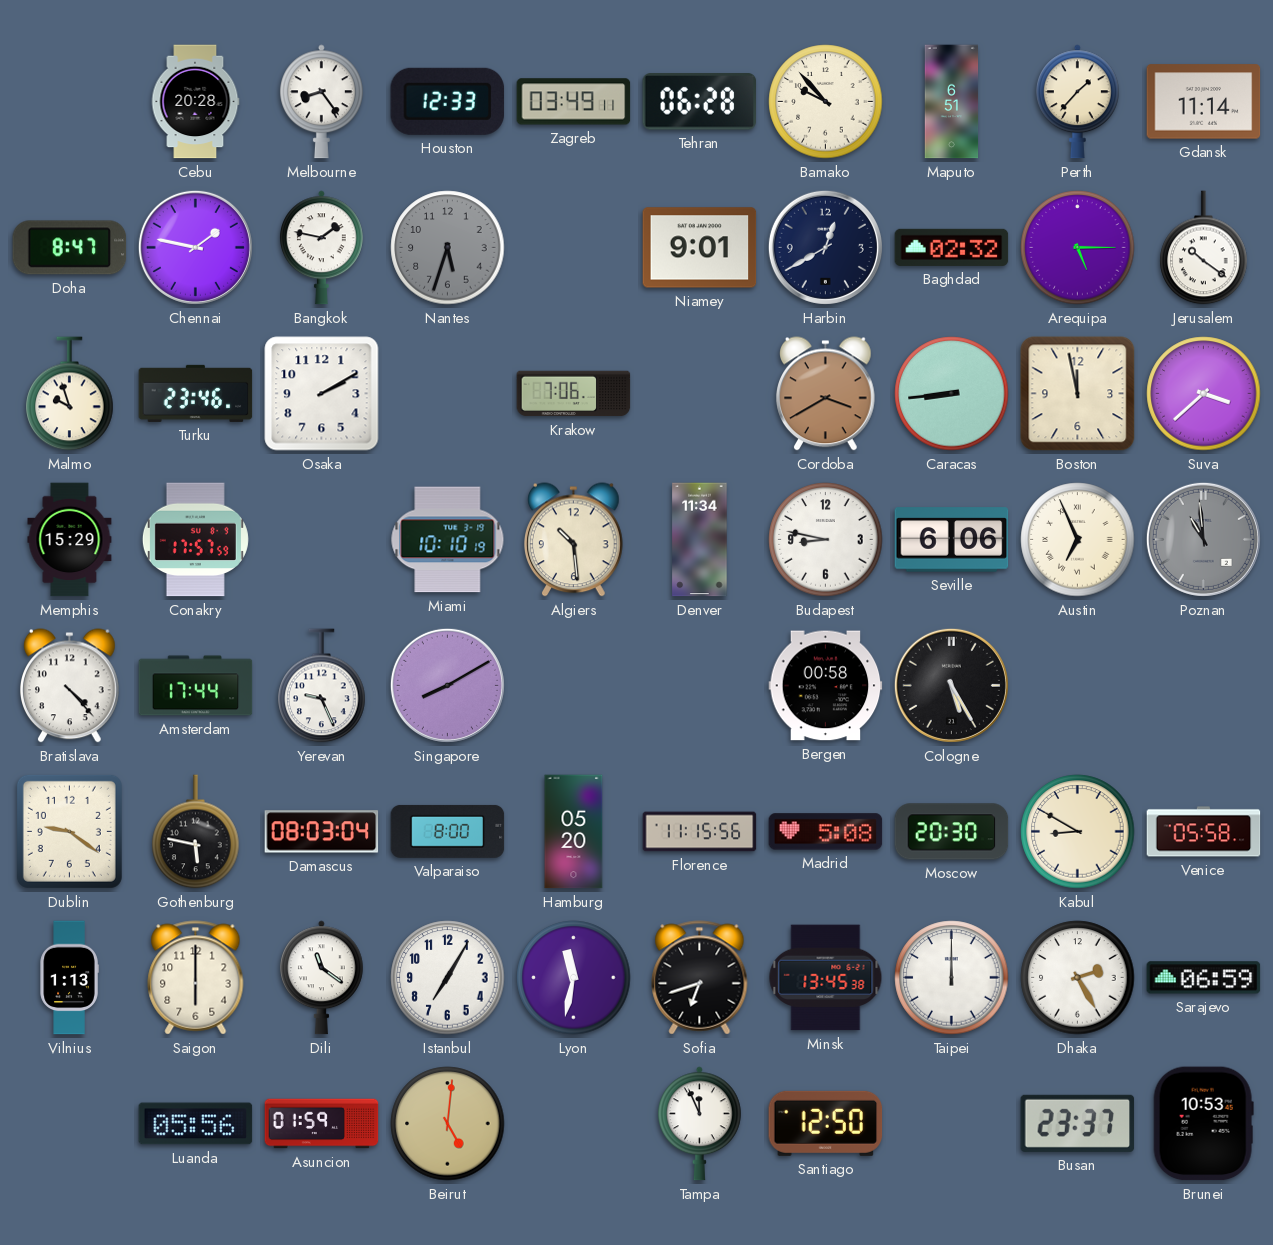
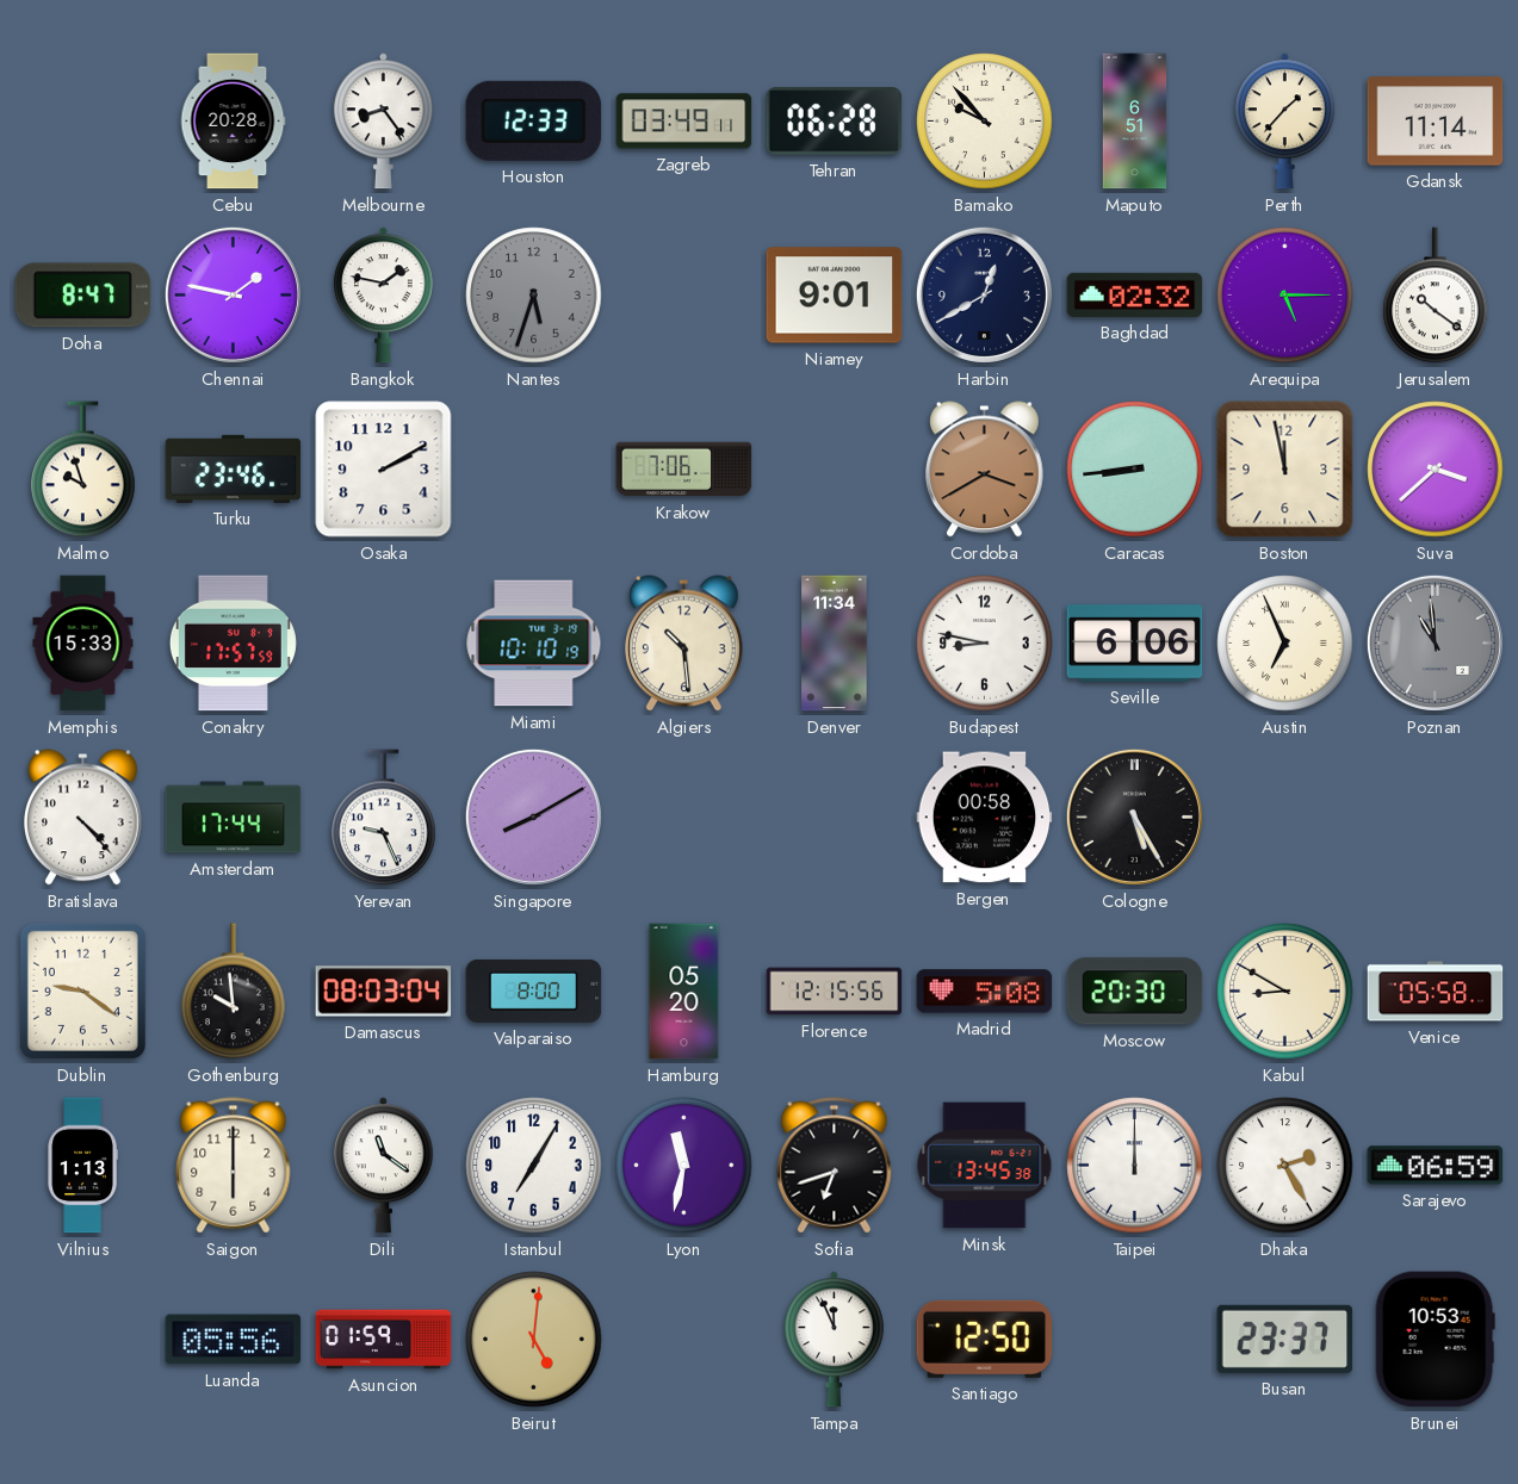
Memphis: 15:29 -> 15:33 (83, 644)
Gothenburg: 5:47 -> 9:59 (234, 992)
Florence: 11:15 -> 12:15 (835, 992)
